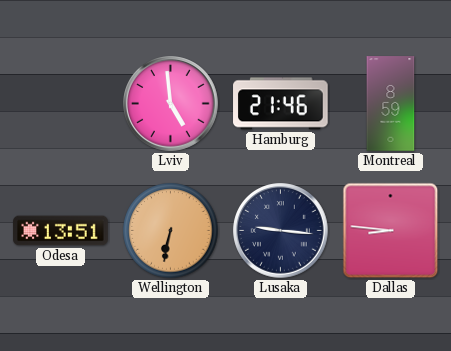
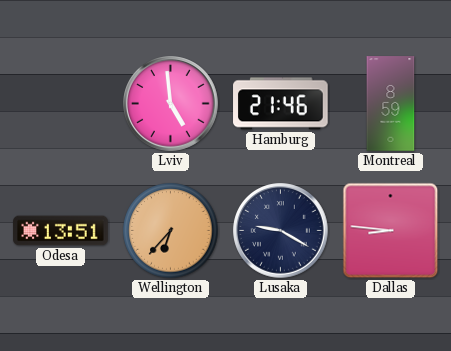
Wellington: 6:32 -> 6:37 (171, 231)
Lusaka: 9:16 -> 9:20 (281, 231)
